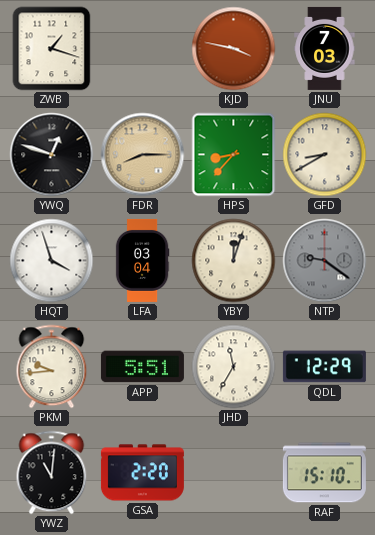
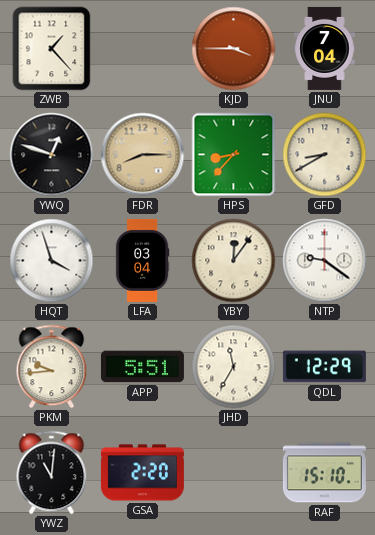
ZWB: 1:18 -> 1:23 (52, 49)
KJD: 3:47 -> 3:45 (234, 49)
JNU: 7:03 -> 7:04 (325, 48)
YBY: 12:03 -> 12:06 (234, 261)
NTP dial: grey -> white (325, 261)
